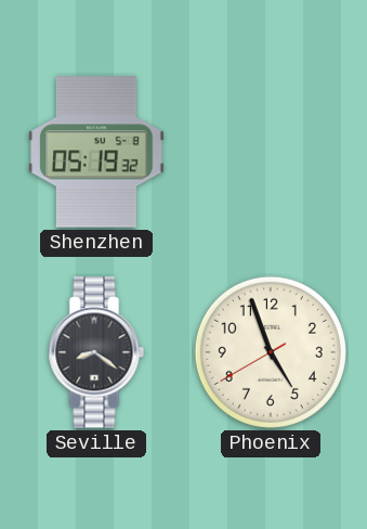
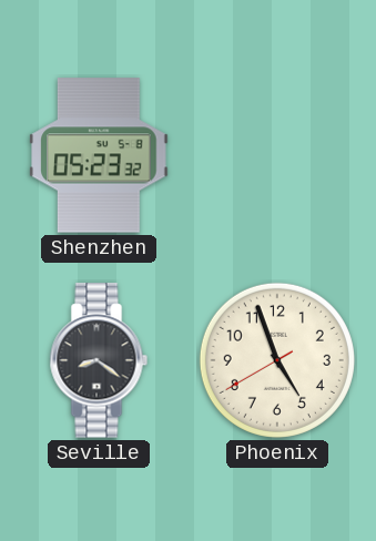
Shenzhen: 05:19 -> 05:23 (99, 155)
